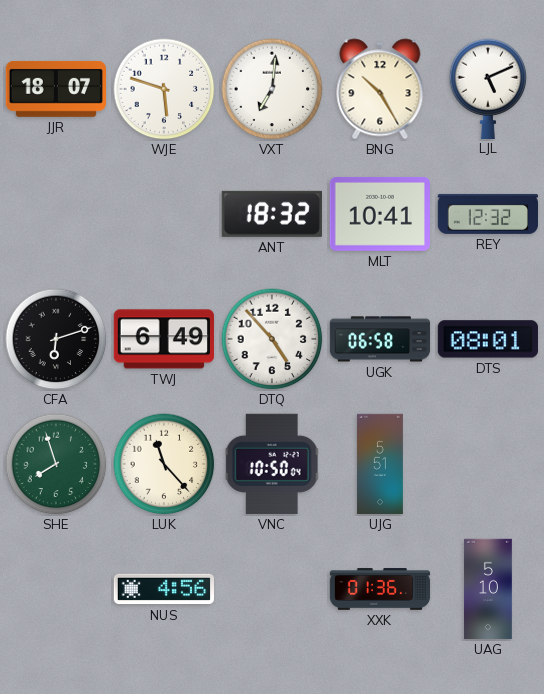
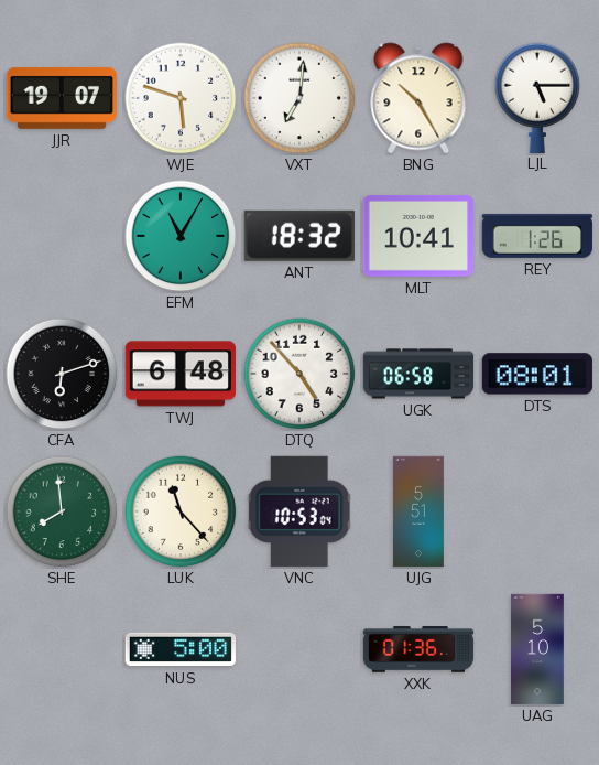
JJR: 18:07 -> 19:07 (61, 98)
LJL: 5:11 -> 5:15 (537, 97)
EFM: none -> 11:05 (181, 236)
REY: 12:32 -> 1:26 (536, 236)
TWJ: 6:49 -> 6:48 (181, 374)
SHE: 7:57 -> 7:59 (62, 511)
VNC: 10:50 -> 10:53 (299, 511)
NUS: 4:56 -> 5:00 (179, 649)
